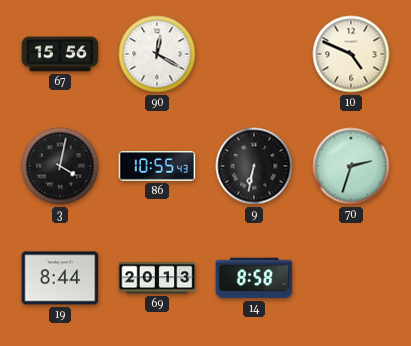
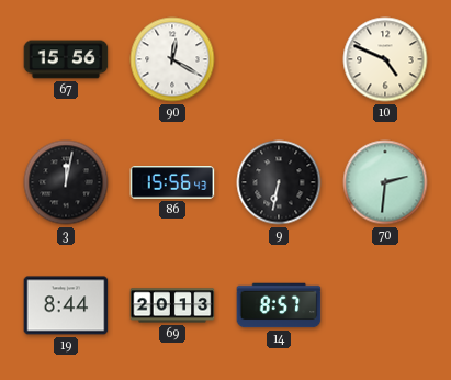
3: 4:02 -> 12:02 (66, 182)
86: 10:55 -> 15:56 (172, 182)
70: 2:33 -> 2:31 (385, 182)
14: 8:58 -> 8:57 (279, 305)
